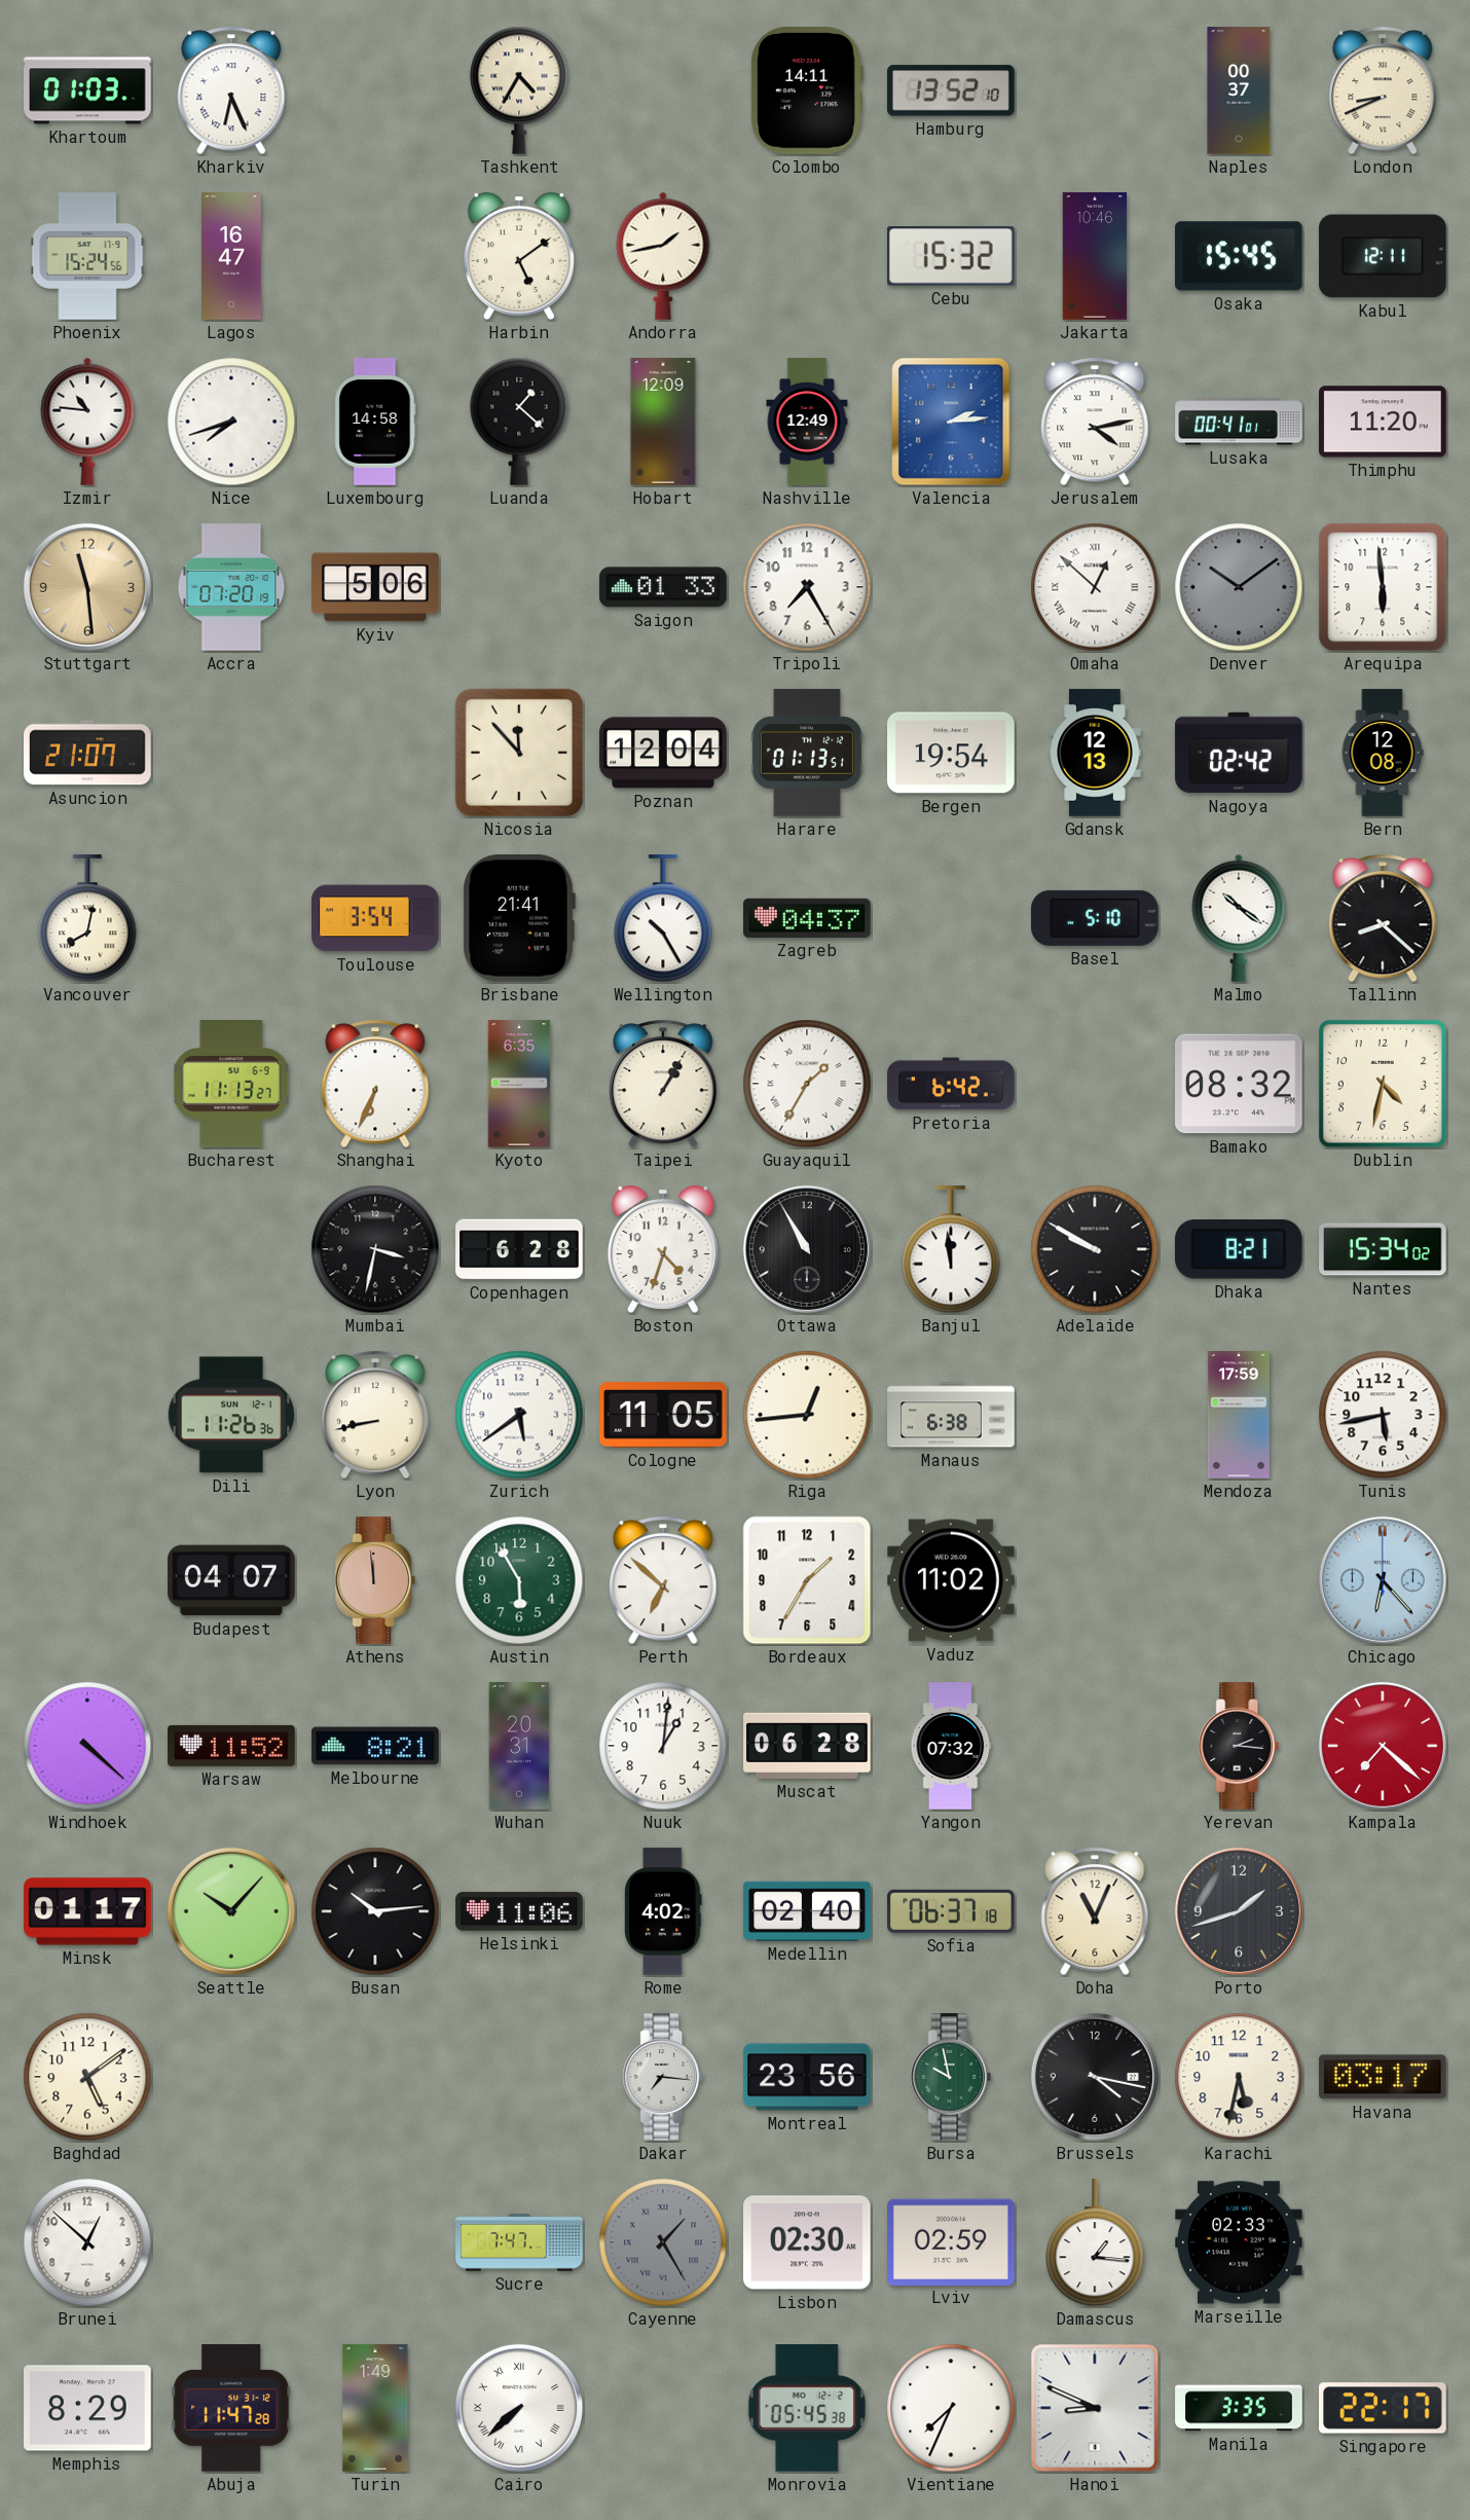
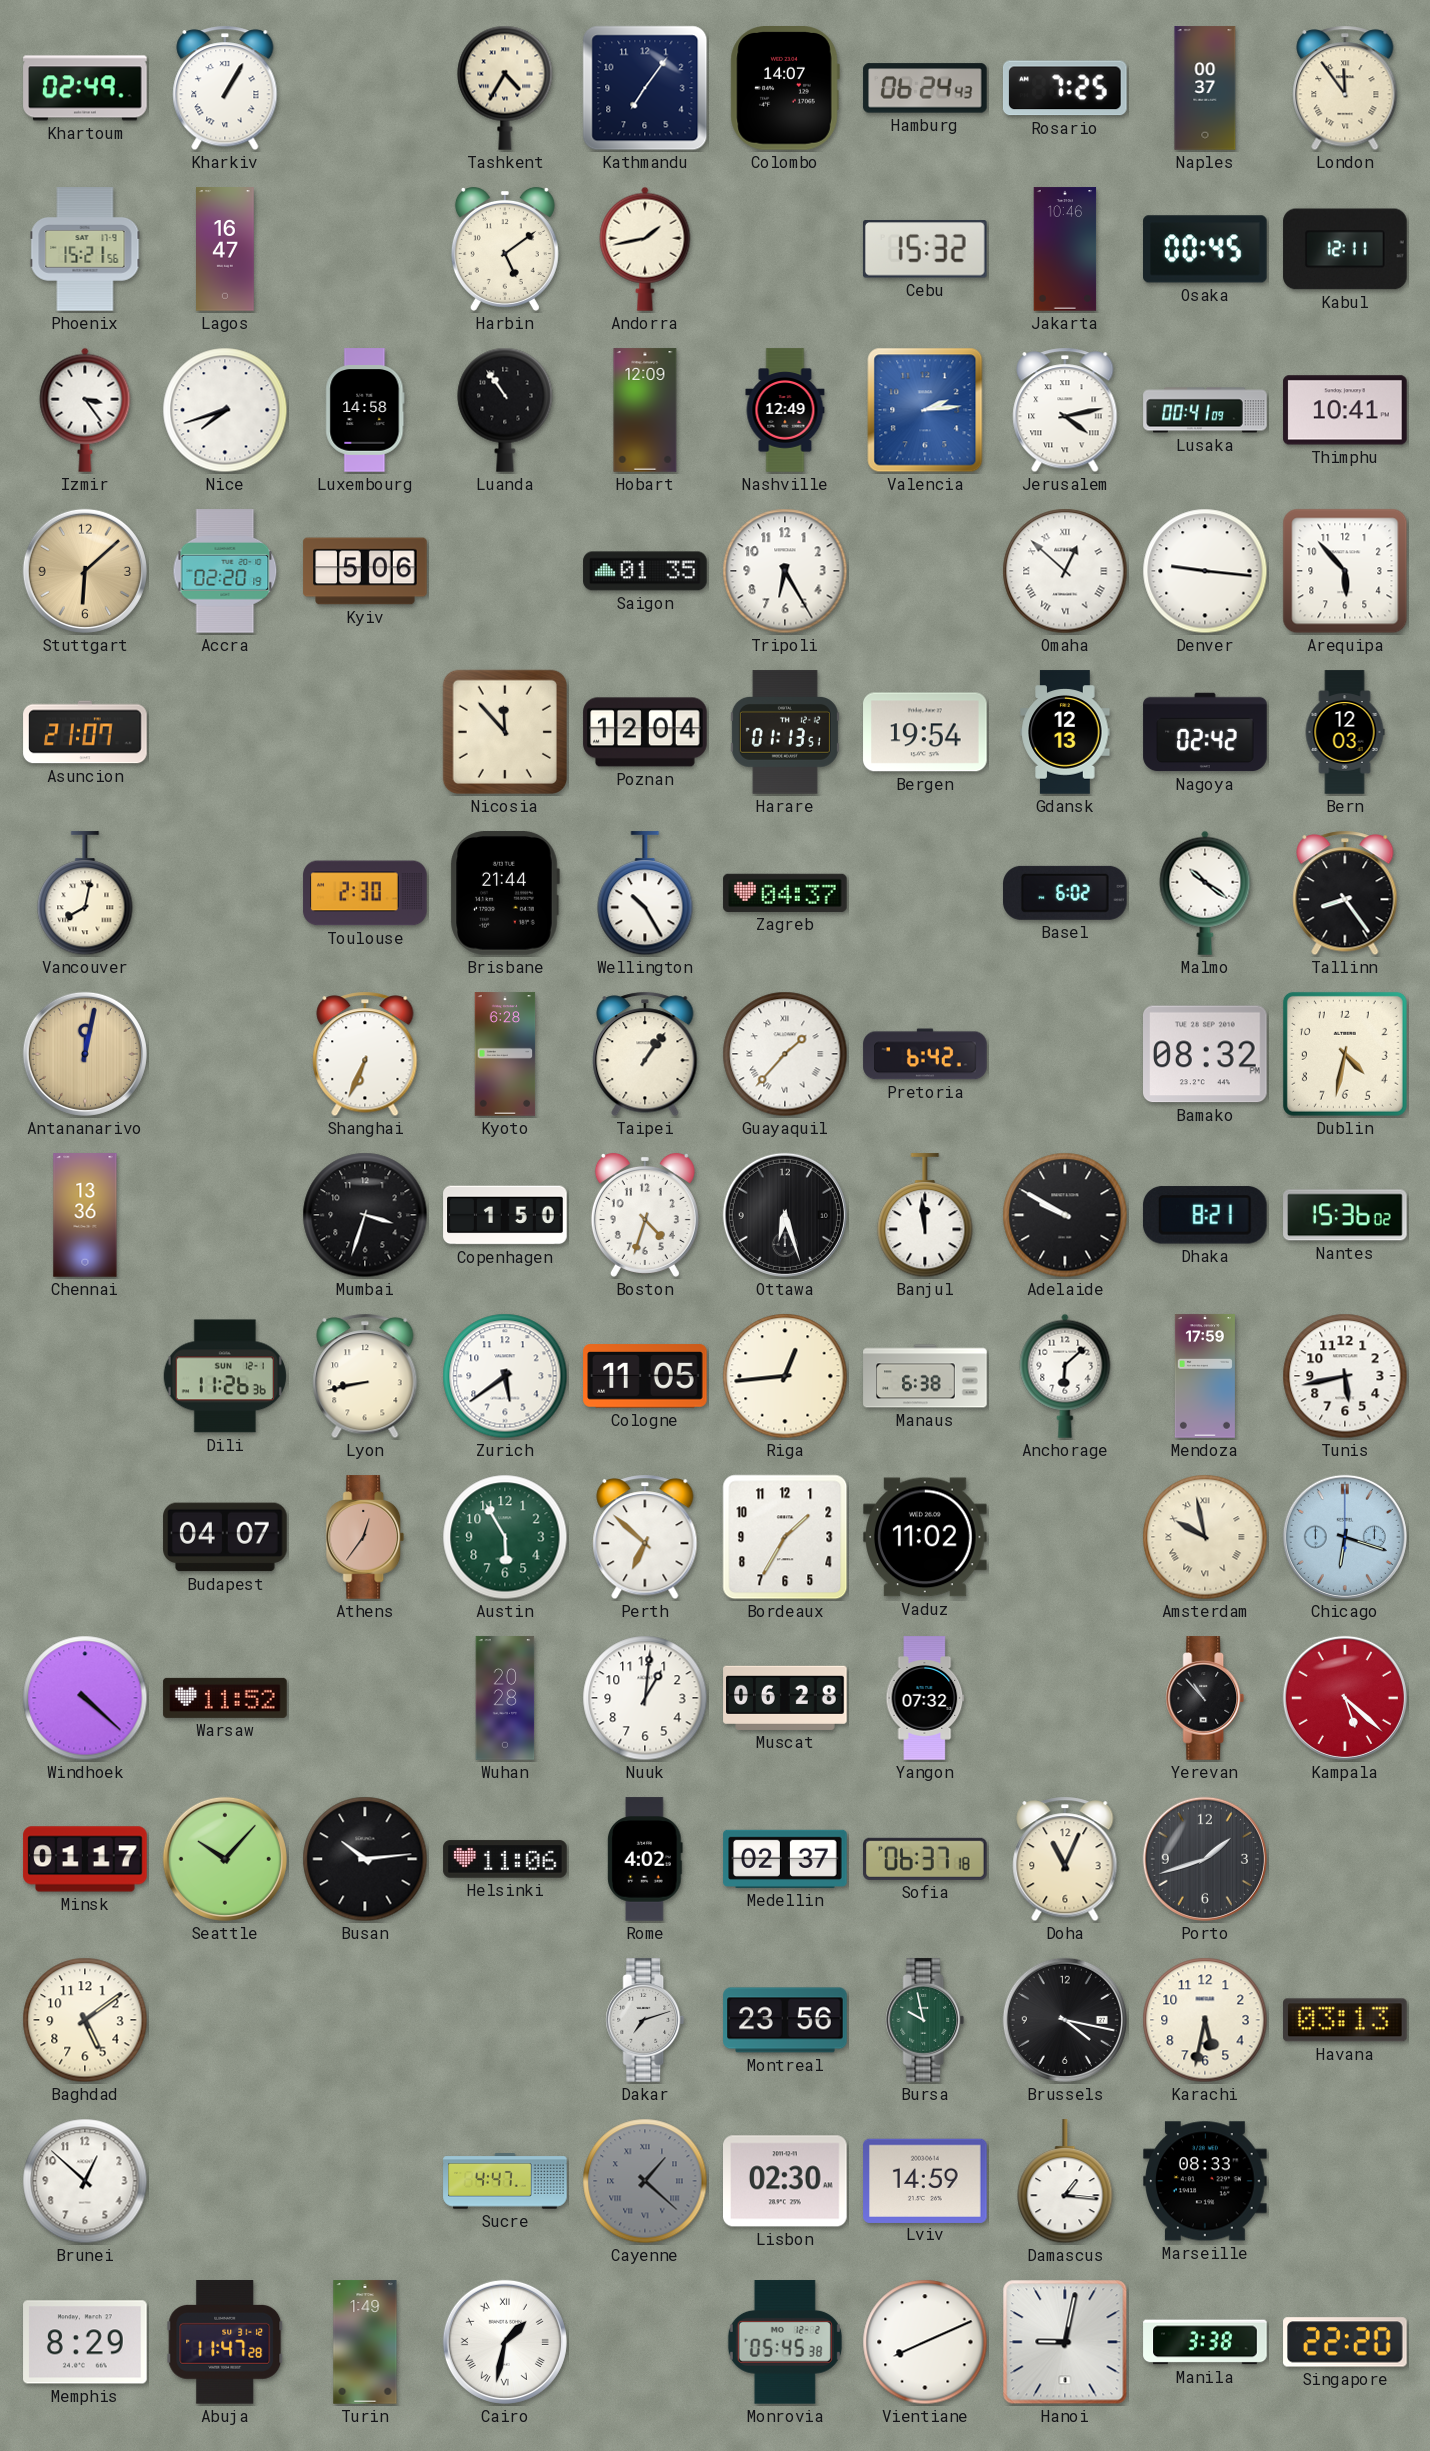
Khartoum: 01:03 -> 02:49 (85, 88)
Kharkiv: 6:26 -> 1:05 (225, 88)
Kathmandu: none -> 7:06 (645, 88)
Colombo: 14:11 -> 14:07 (785, 89)
Hamburg: 13:52 -> 06:24 (925, 88)
Rosario: none -> 7:25 (1065, 88)
London: 8:41 -> 11:54 (1345, 88)
Phoenix: 15:24 -> 15:21 (85, 249)
Osaka: 15:45 -> 00:45 (1205, 249)
Izmir: 10:46 -> 3:24 (85, 410)
Luanda: 1:22 -> 10:54 (505, 410)
Lusaka: 00:41:01 -> 00:41:09 (1205, 410)
Thimphu: 11:20 -> 10:41 (1345, 410)
Stuttgart: 11:29 -> 6:08 (85, 571)
Accra: 07:20 -> 02:20 (225, 571)
Saigon: 01:33 -> 01:35 (645, 571)
Tripoli: 7:25 -> 6:25 (785, 571)
Denver: 10:09 -> 9:16 (1205, 571)
Denver dial: grey -> white (1205, 571)
Arequipa: 5:59 -> 5:53 (1345, 571)
Bern: 12:08 -> 12:03 (1345, 732)
Toulouse: 3:54 -> 2:30 (365, 893)
Brisbane: 21:41 -> 21:44 (505, 894)
Basel: 5:10 -> 6:02 (1066, 893)
Tallinn: 8:22 -> 8:24 (1345, 893)
Antananarivo: none -> 12:02 (85, 1054)
Bucharest: 11:13 -> none (231, 1084)
Kyoto: 6:35 -> 6:28 (505, 1054)
Taipei: 1:05 -> 1:06 (645, 1054)
Guayaquil: 1:35 -> 1:37 (785, 1054)
Chennai: none -> 13:36 (85, 1215)
Mumbai: 3:32 -> 3:33 (365, 1215)
Copenhagen: 6:28 -> 1:50 (505, 1215)
Ottawa: 10:55 -> 6:27 (785, 1215)
Nantes: 15:34 -> 15:36 (1345, 1215)
Anchorage: none -> 6:08 (1065, 1376)
Athens: 11:59 -> 12:36 (365, 1537)
Amsterdam: none -> 9:58 (1205, 1537)
Chicago: 6:23 -> 6:18 (1345, 1537)
Melbourne: 8:21 -> none (375, 1746)
Wuhan: 20:31 -> 20:28 (505, 1698)
Yerevan: 2:16 -> 10:53 (1205, 1698)
Kampala: 7:22 -> 5:22 (1345, 1698)
Medellin: 02:40 -> 02:37 (785, 1859)
Dakar: 7:16 -> 7:12 (645, 2020)
Havana: 03:17 -> 03:13 (1346, 2020)
Sucre: 7:47 -> 4:47 (505, 2181)
Cayenne: 1:25 -> 1:22 (645, 2181)
Lviv: 02:59 -> 14:59 (925, 2180)
Marseille: 02:33 -> 08:33 (1205, 2181)
Cairo: 7:38 -> 1:32 (505, 2342)
Vientiane: 7:34 -> 8:11 (925, 2342)
Hanoi: 8:49 -> 9:02 (1065, 2342)
Manila: 3:35 -> 3:38 (1205, 2342)
Singapore: 22:17 -> 22:20 (1345, 2342)
